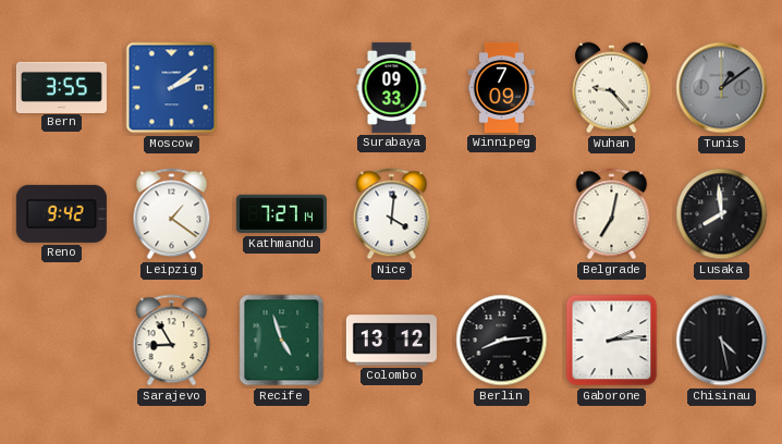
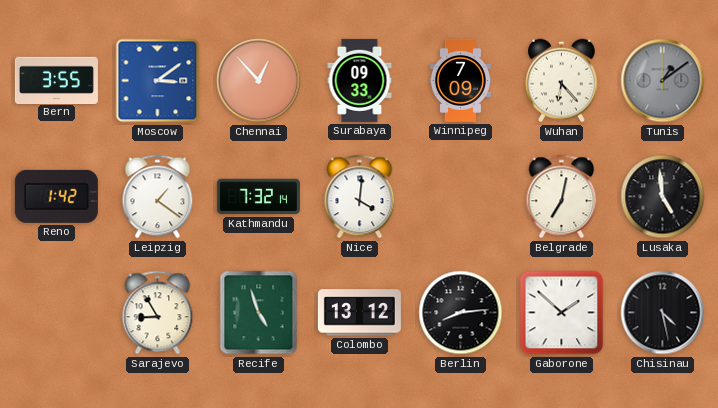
Moscow: 2:09 -> 3:09 (158, 81)
Chennai: none -> 12:53 (259, 81)
Wuhan: 9:23 -> 6:23 (562, 81)
Reno: 9:42 -> 1:42 (56, 196)
Kathmandu: 7:27 -> 7:32 (258, 197)
Lusaka: 7:59 -> 4:59 (663, 197)
Gaborone: 2:14 -> 1:52 (562, 313)
